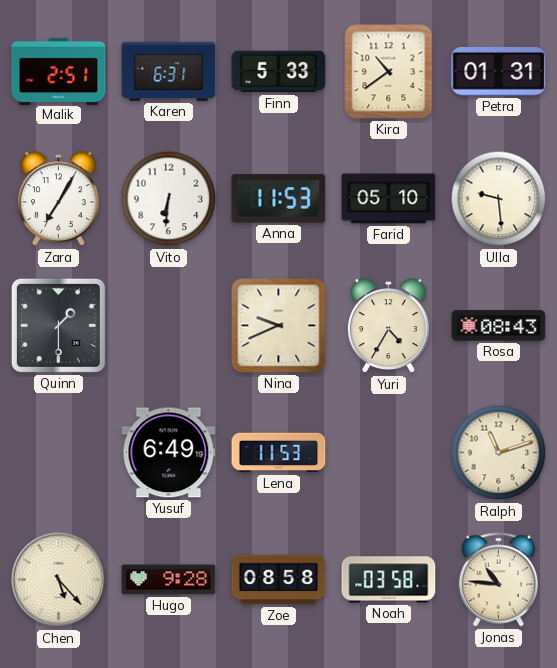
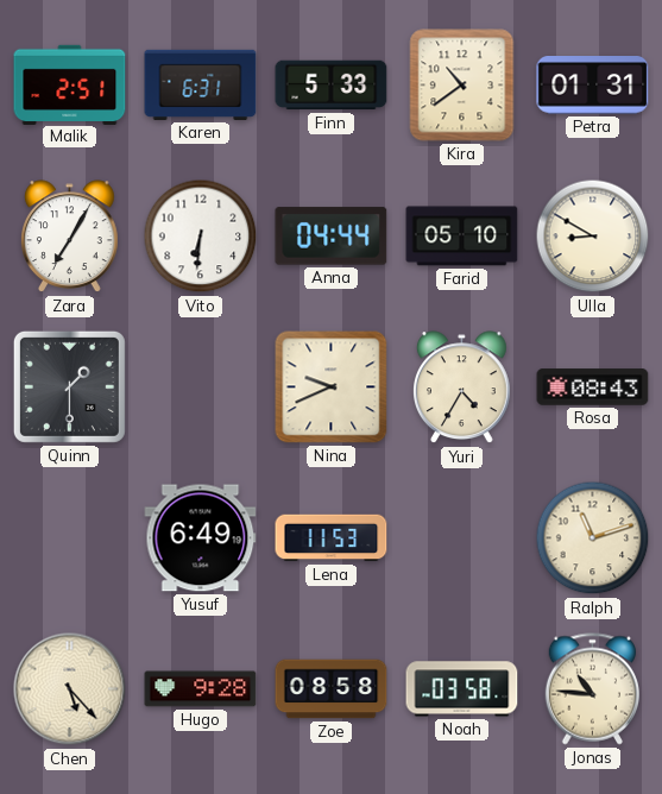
Anna: 11:53 -> 04:44 (332, 237)
Ulla: 9:29 -> 8:50 (593, 237)
